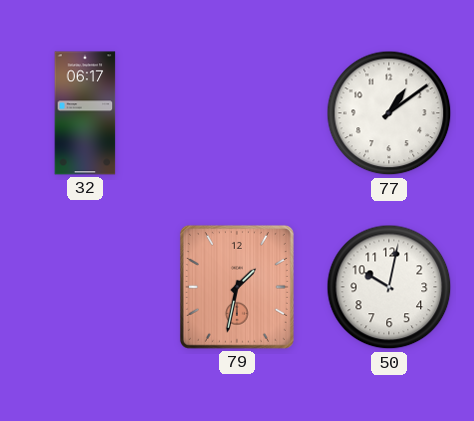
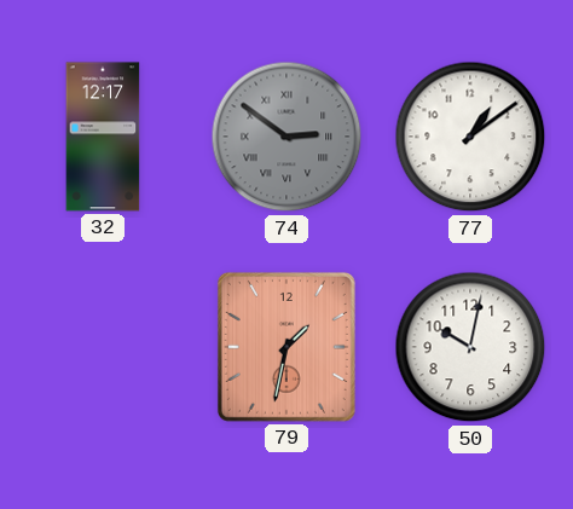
32: 06:17 -> 12:17 (103, 137)
74: none -> 2:51 (286, 137)
